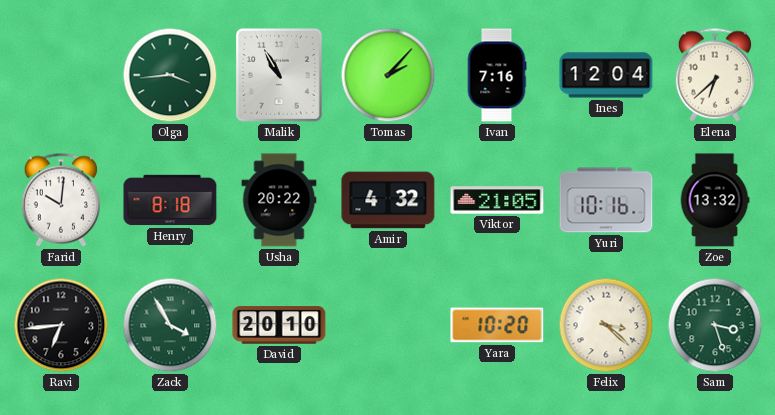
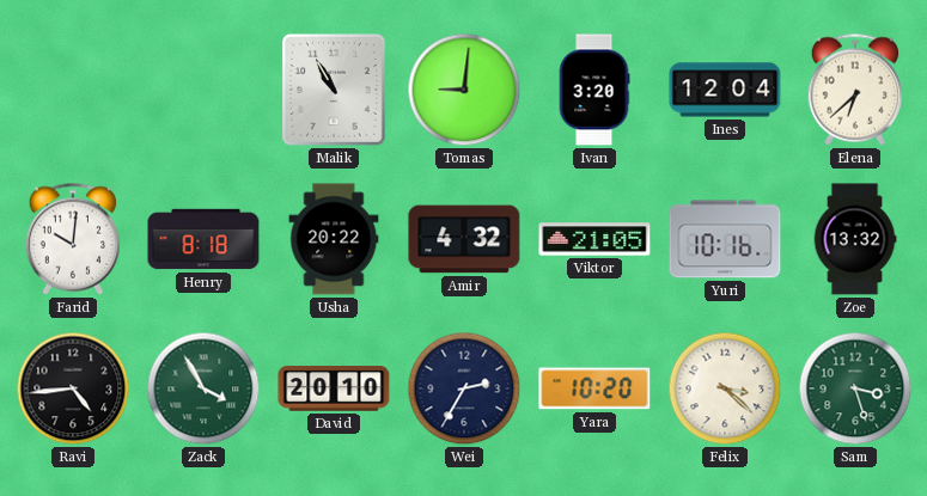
Olga: 3:44 -> none (170, 75)
Tomas: 2:07 -> 9:01 (464, 90)
Ivan: 7:16 -> 3:20 (594, 90)
Ravi: 6:44 -> 4:44 (73, 388)
Wei: none -> 2:35 (464, 388)
